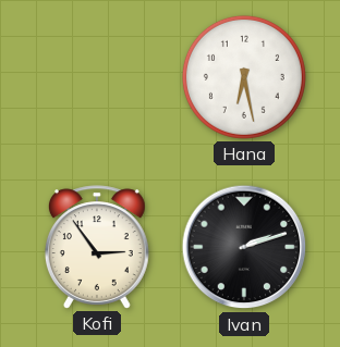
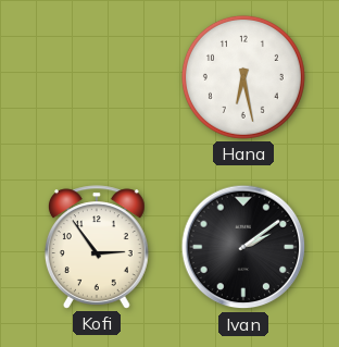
Ivan: 2:12 -> 2:09 (243, 247)
